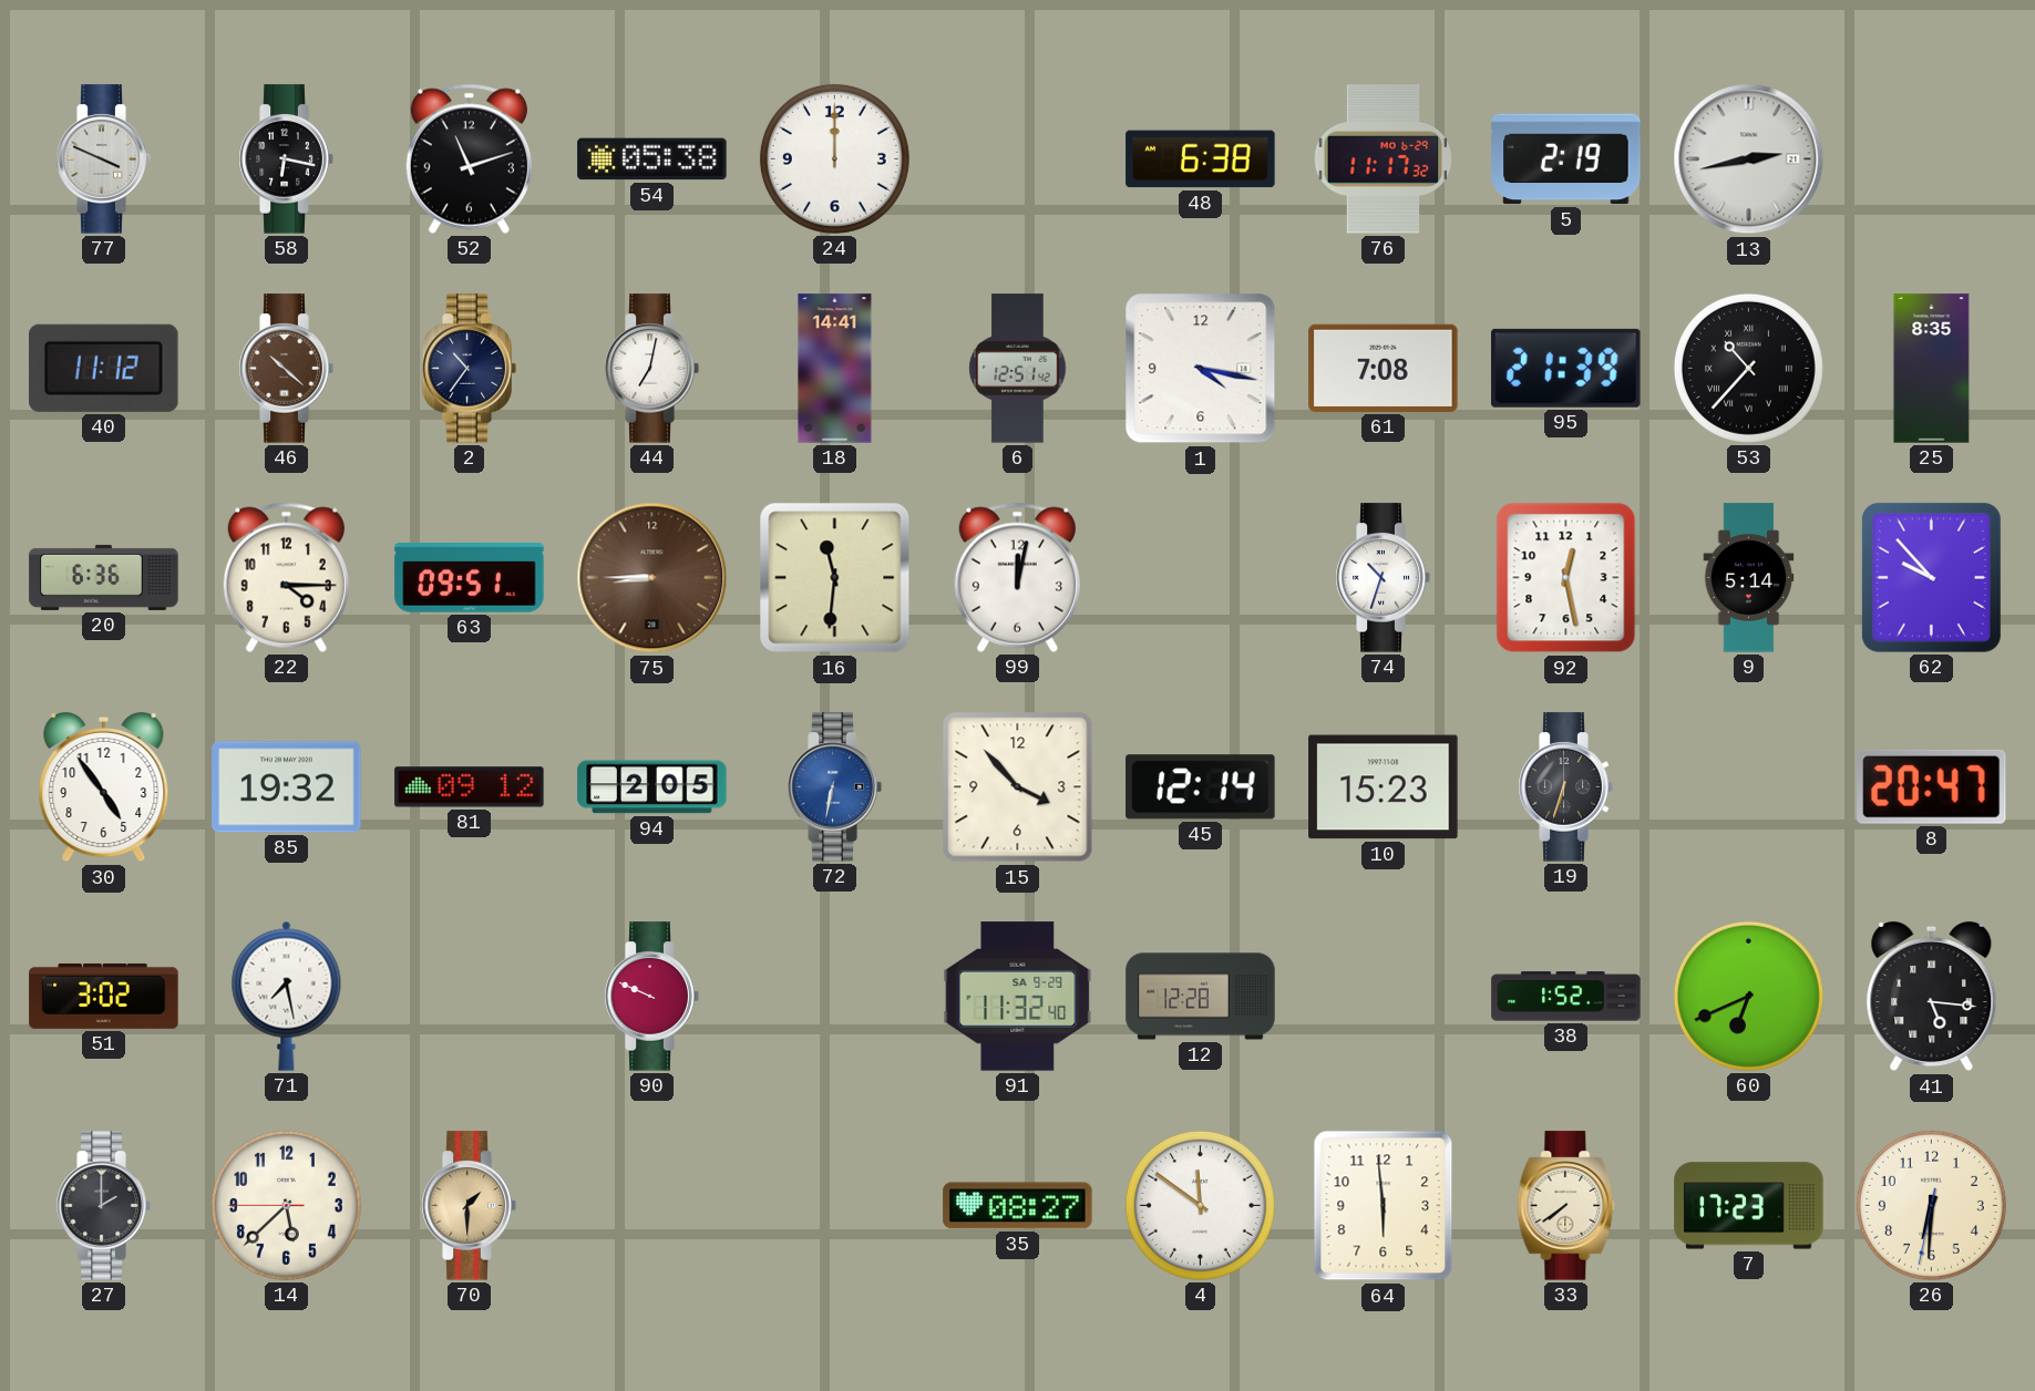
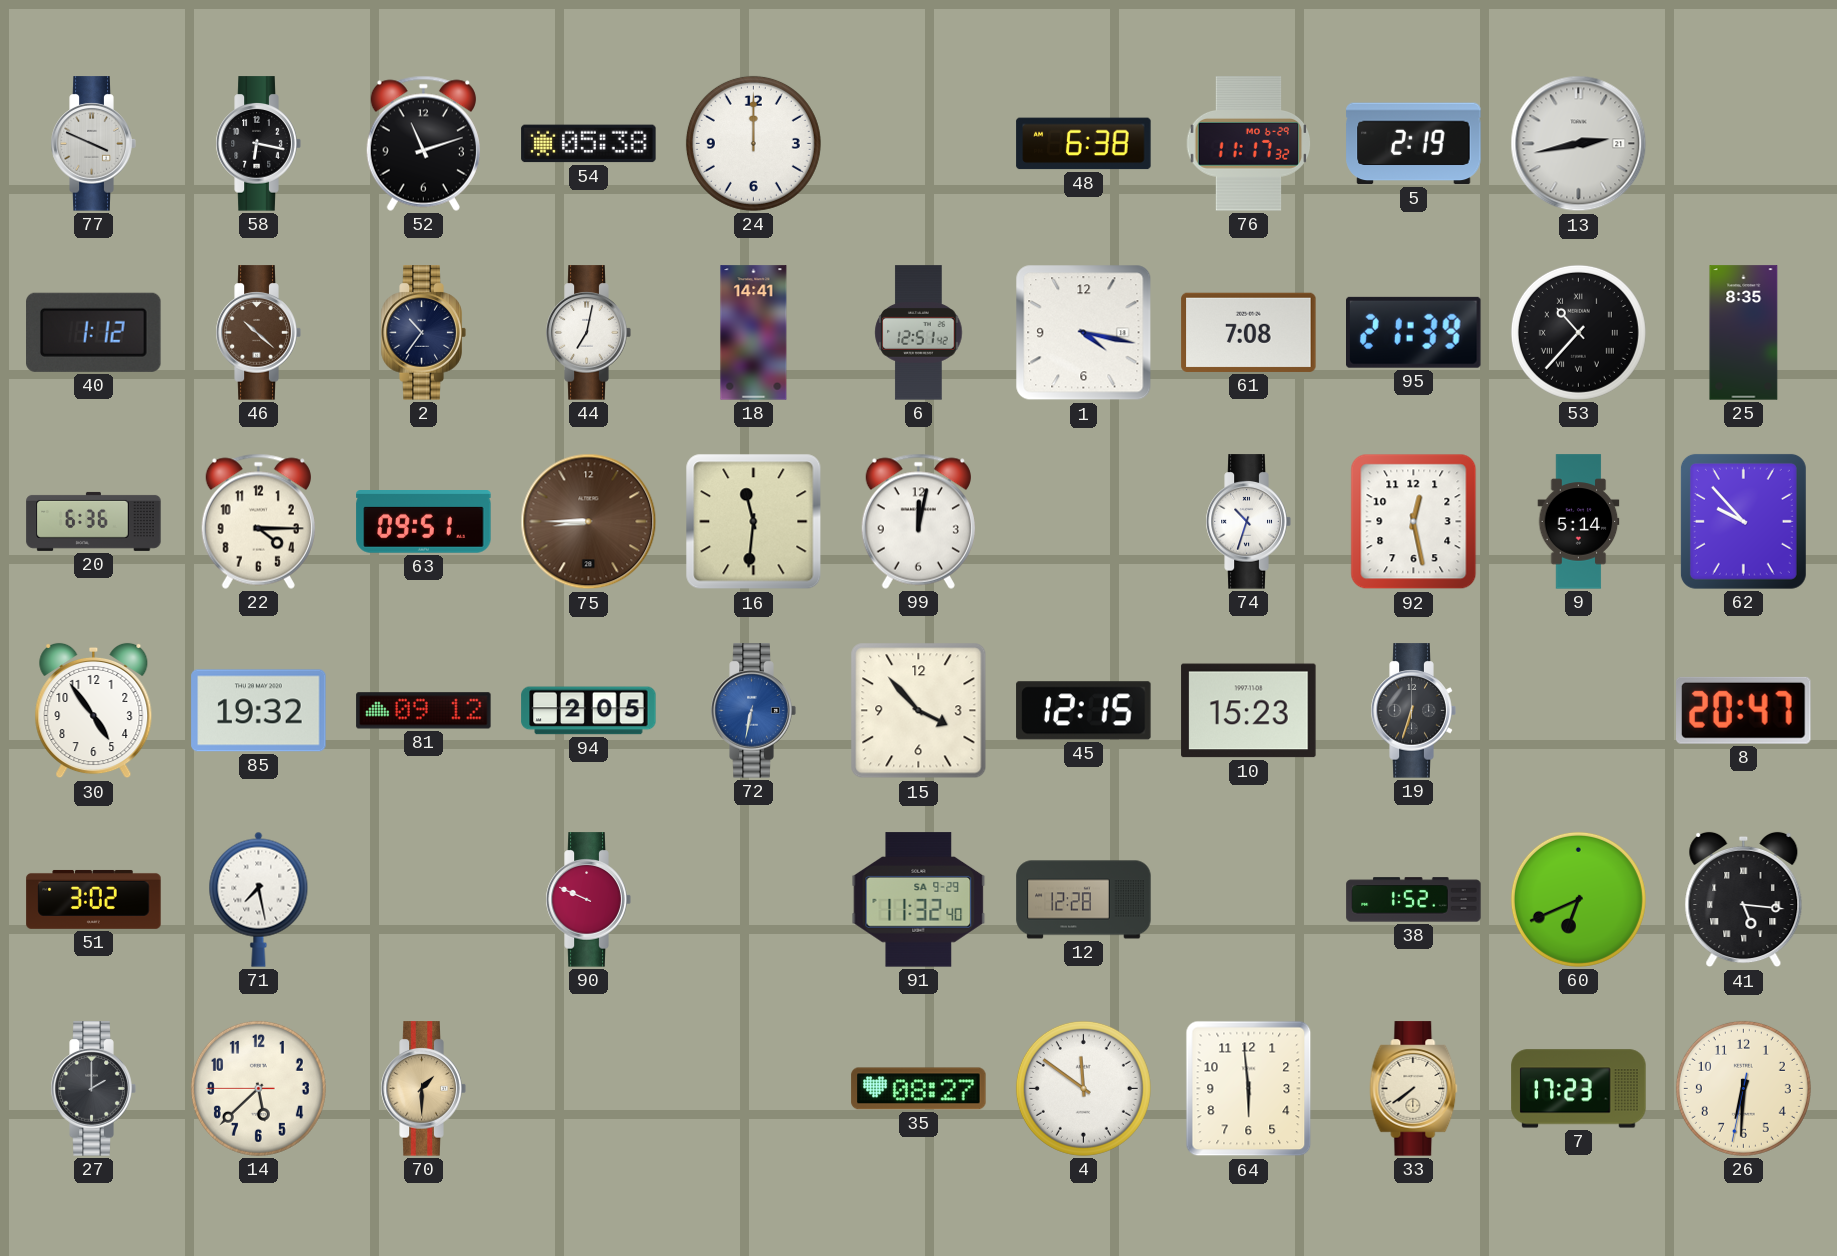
40: 11:12 -> 1:12 (94, 332)
45: 12:14 -> 12:15 (1084, 711)
